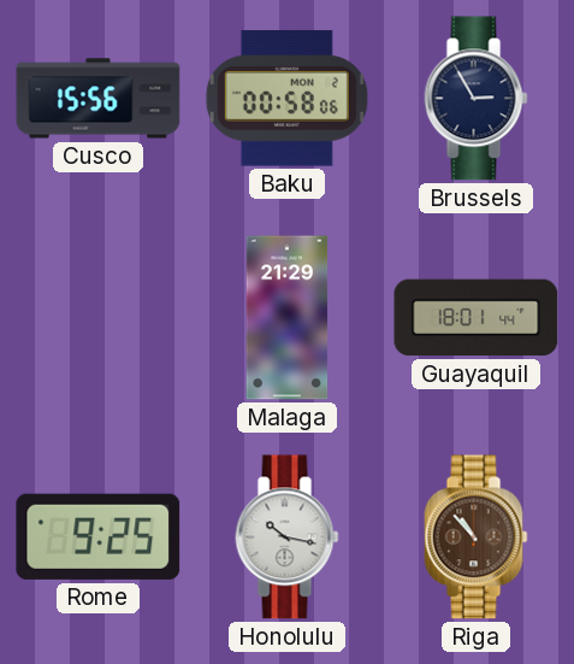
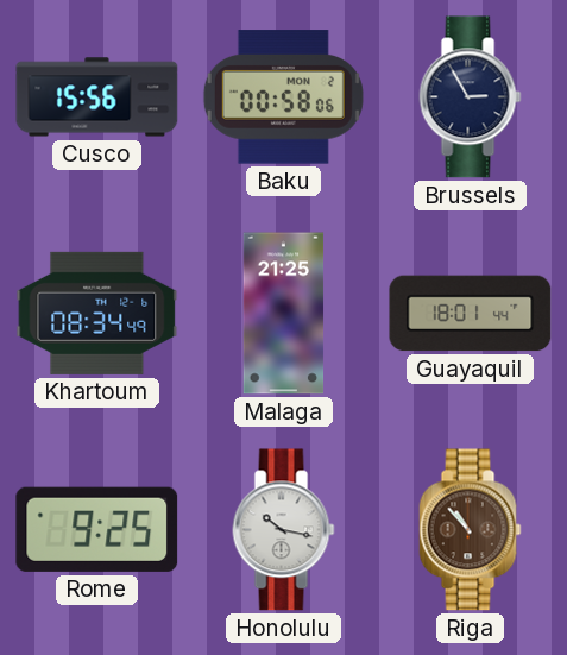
Khartoum: none -> 08:34 (97, 313)
Malaga: 21:29 -> 21:25 (284, 314)
